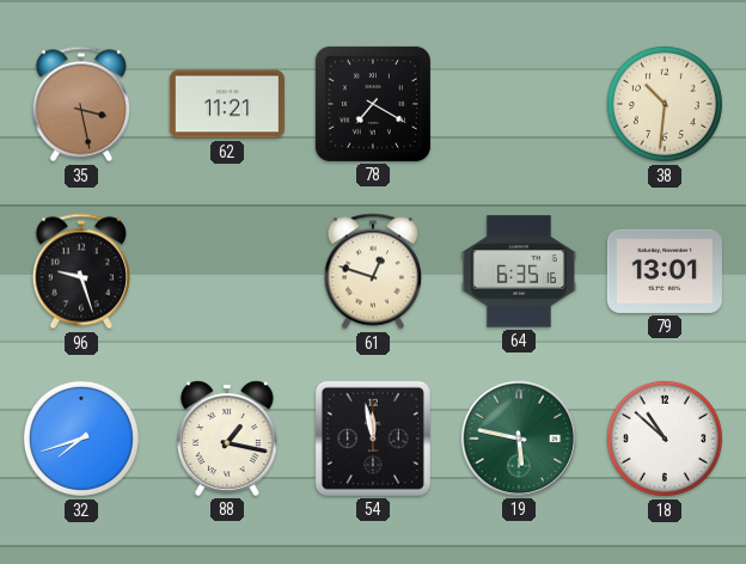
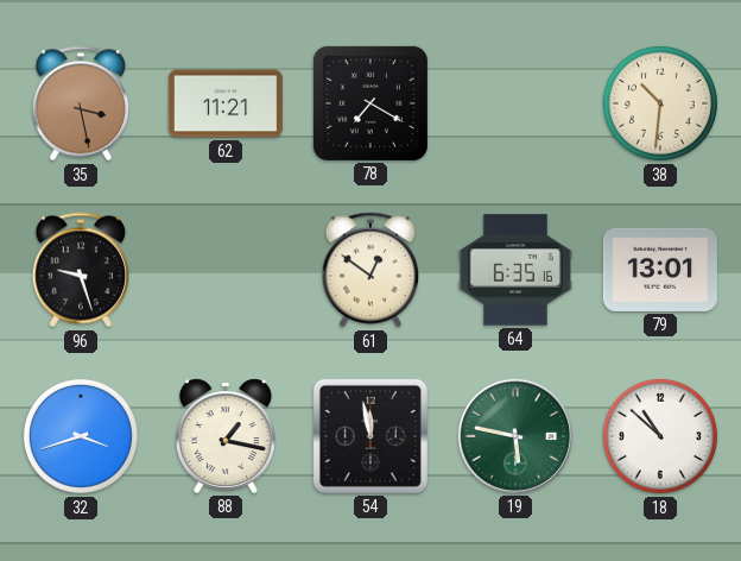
61: 12:48 -> 12:51 (370, 270)
32: 7:42 -> 3:42 (81, 436)
